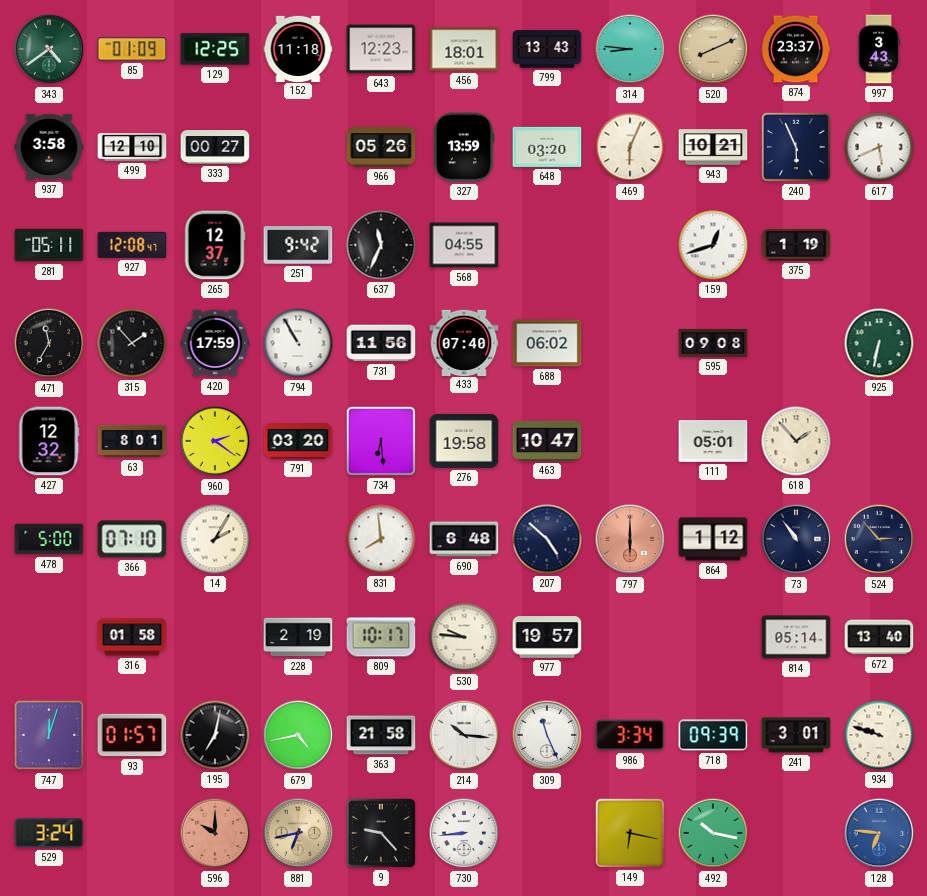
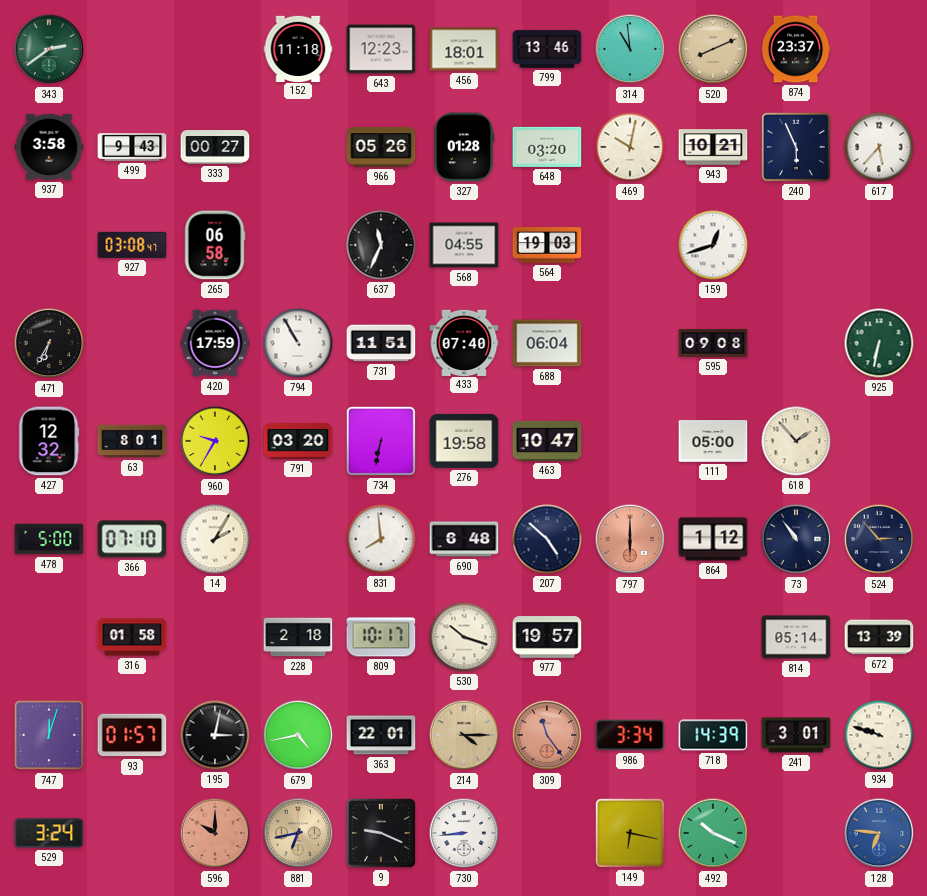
343: 4:39 -> 2:39 (49, 49)
85: 01:09 -> none (132, 49)
129: 12:25 -> none (215, 49)
799: 13:43 -> 13:46 (547, 49)
314: 8:46 -> 10:59 (630, 49)
997: 3:43 -> none (879, 49)
499: 12:10 -> 9:43 (132, 147)
327: 13:59 -> 01:28 (464, 147)
469: 6:04 -> 10:02 (630, 147)
617: 5:41 -> 5:37 (879, 147)
281: 05:11 -> none (49, 245)
927: 12:08 -> 03:08 (132, 245)
265: 12:37 -> 06:58 (215, 245)
251: 9:42 -> none (298, 245)
564: none -> 19:03 (547, 246)
375: 1:19 -> none (796, 245)
471: 11:35 -> 6:35 (49, 343)
315: 1:53 -> none (132, 343)
731: 11:56 -> 11:51 (381, 343)
688: 06:02 -> 06:04 (547, 343)
960: 2:21 -> 9:35 (215, 441)
734: 6:29 -> 6:32 (381, 441)
111: 05:01 -> 05:00 (713, 441)
228: 2:19 -> 2:18 (298, 637)
530: 9:46 -> 10:18 (464, 637)
672: 13:40 -> 13:39 (879, 637)
195: 7:02 -> 3:02 (215, 735)
363: 21:58 -> 22:01 (381, 735)
214: 10:16 -> 4:15 (464, 735)
214 dial: white -> champagne (464, 735)
309: 11:26 -> 11:24 (547, 735)
309 dial: white -> salmon (547, 735)
718: 09:39 -> 14:39 (713, 735)
9: 9:23 -> 9:19 (381, 833)
492: 10:17 -> 10:19 (713, 833)
